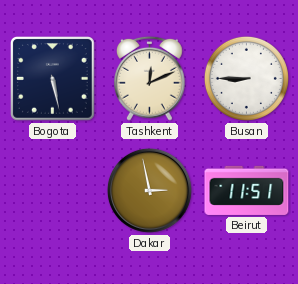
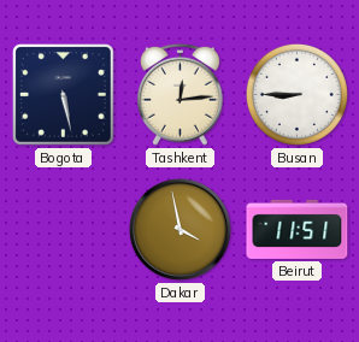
Tashkent: 12:11 -> 12:14 (181, 94)
Dakar: 2:58 -> 3:58 (179, 229)
